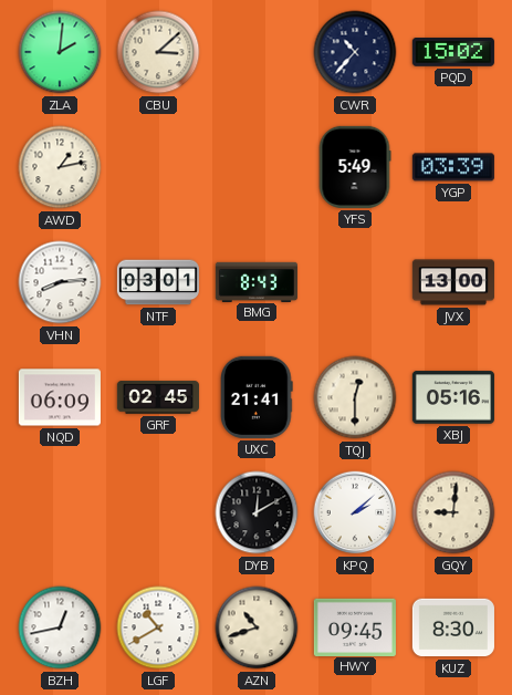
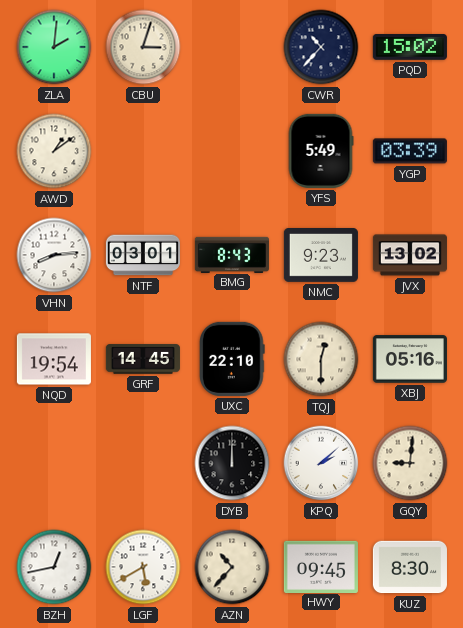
CBU: 3:08 -> 3:03 (143, 47)
AWD: 1:13 -> 1:09 (54, 151)
NMC: none -> 9:23 (321, 256)
JVX: 13:00 -> 13:02 (410, 255)
NQD: 06:09 -> 19:54 (54, 359)
GRF: 02:45 -> 14:45 (143, 359)
UXC: 21:41 -> 22:10 (233, 359)
DYB: 12:10 -> 12:00 (232, 463)
LGF: 10:40 -> 5:40 (143, 567)
AZN: 10:42 -> 10:37 (232, 567)
